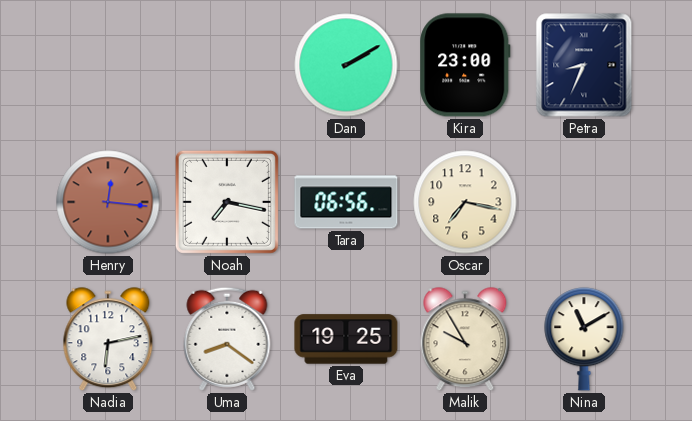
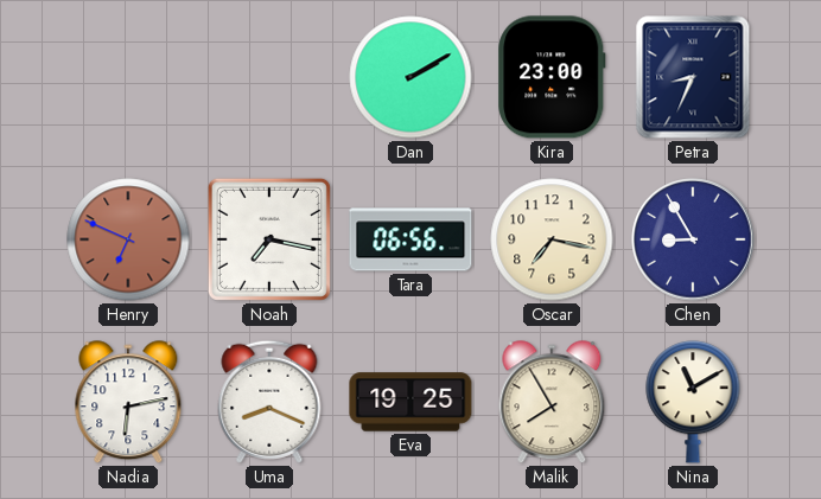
Henry: 12:16 -> 6:49 (128, 239)
Chen: none -> 8:55 (693, 239)
Uma: 8:21 -> 8:19 (269, 402)
Malik: 9:55 -> 7:55 (552, 403)
